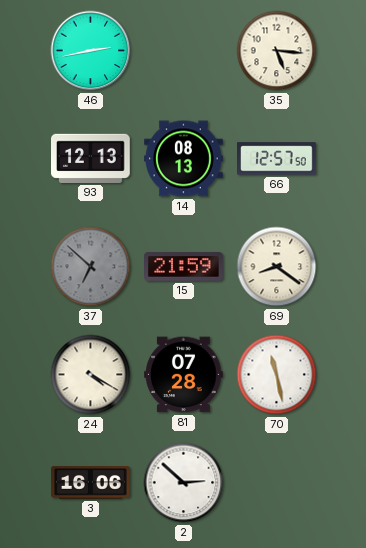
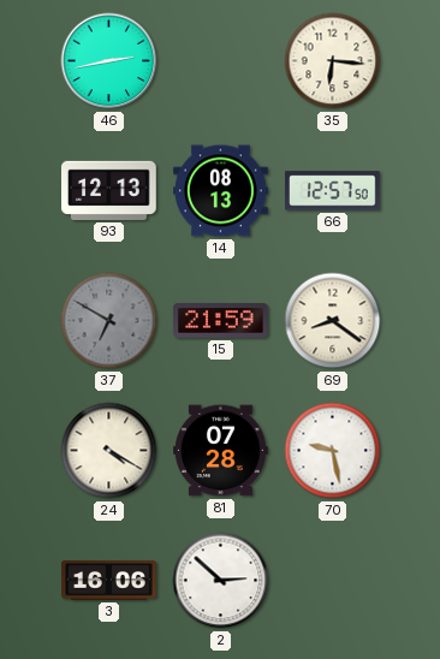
35: 5:16 -> 6:16 (333, 61)
37: 6:52 -> 6:50 (109, 321)
70: 11:28 -> 9:28 (333, 451)
